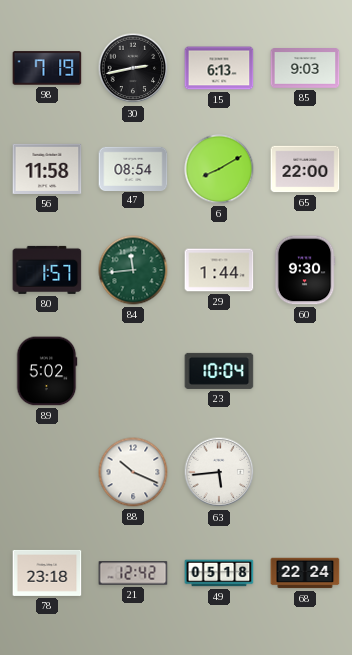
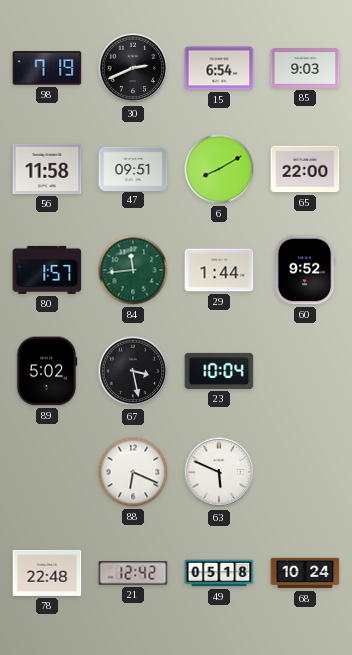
30: 2:43 -> 2:41 (133, 68)
15: 6:13 -> 6:54 (219, 68)
47: 08:54 -> 09:51 (133, 168)
60: 9:30 -> 9:52 (305, 270)
67: none -> 3:28 (133, 371)
88: 10:19 -> 6:19 (133, 472)
63: 5:44 -> 5:49 (219, 472)
78: 23:18 -> 22:48 (47, 573)
68: 22:24 -> 10:24 (305, 573)
